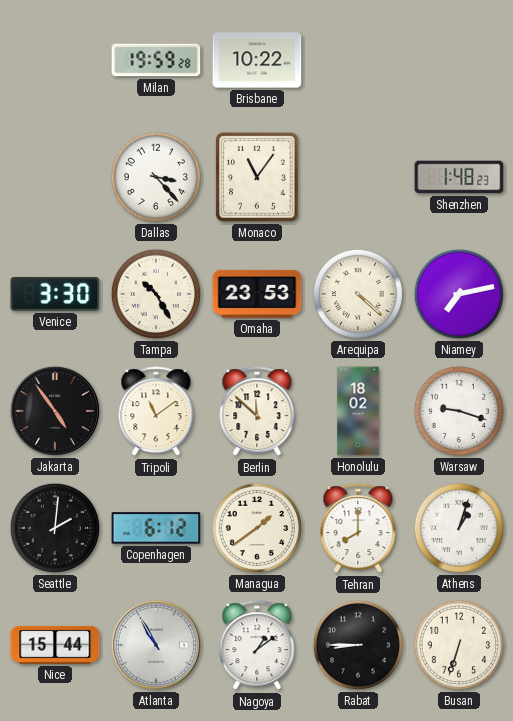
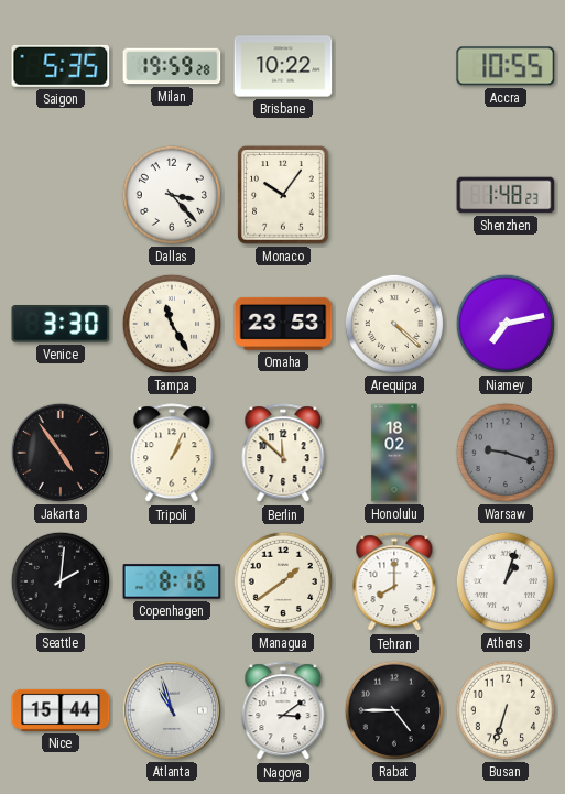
Saigon: none -> 5:35 (61, 66)
Accra: none -> 10:55 (506, 66)
Monaco: 11:06 -> 10:06 (283, 195)
Tampa: 10:25 -> 11:25 (172, 324)
Tripoli: 11:09 -> 1:04 (172, 454)
Warsaw dial: white -> grey (506, 453)
Copenhagen: 6:12 -> 8:16 (172, 581)
Atlanta: 10:55 -> 10:57 (172, 710)
Nagoya: 1:09 -> 3:09 (283, 711)
Rabat: 8:45 -> 4:45 (394, 710)
